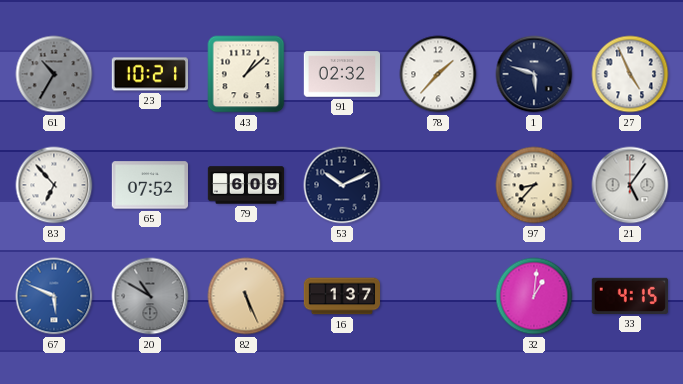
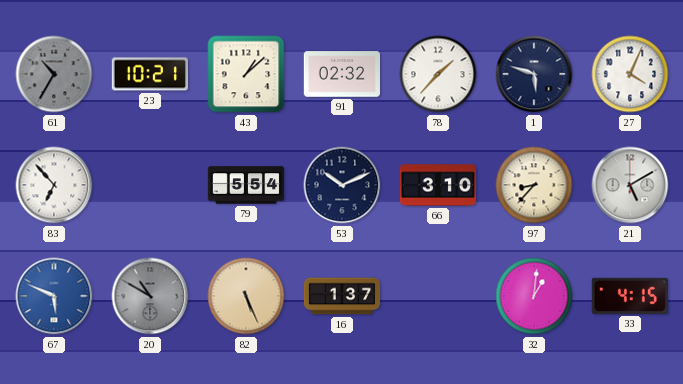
27: 4:56 -> 4:04 (630, 74)
65: 07:52 -> none (149, 185)
79: 6:09 -> 5:54 (246, 185)
66: none -> 3:10 (438, 185)
21: 5:06 -> 5:10 (630, 185)
